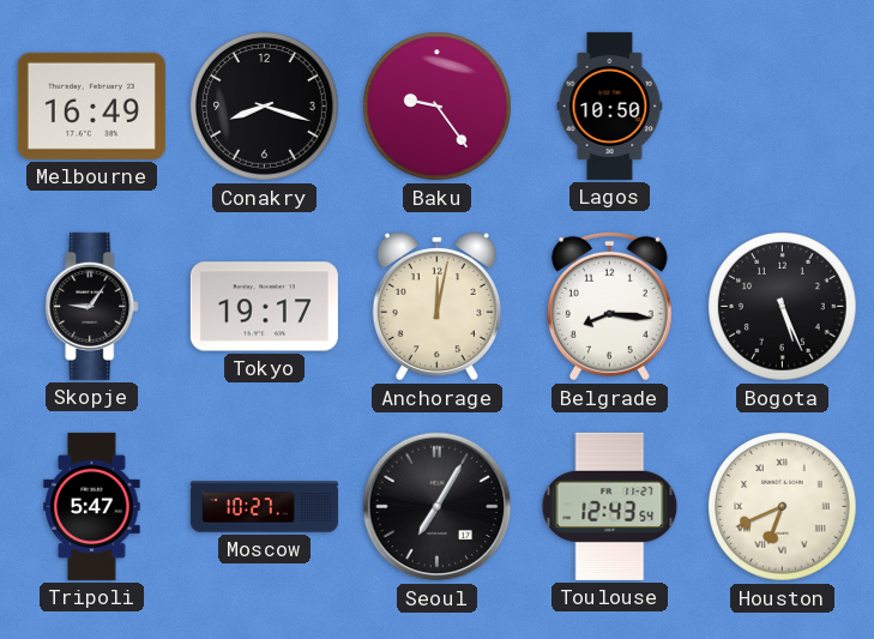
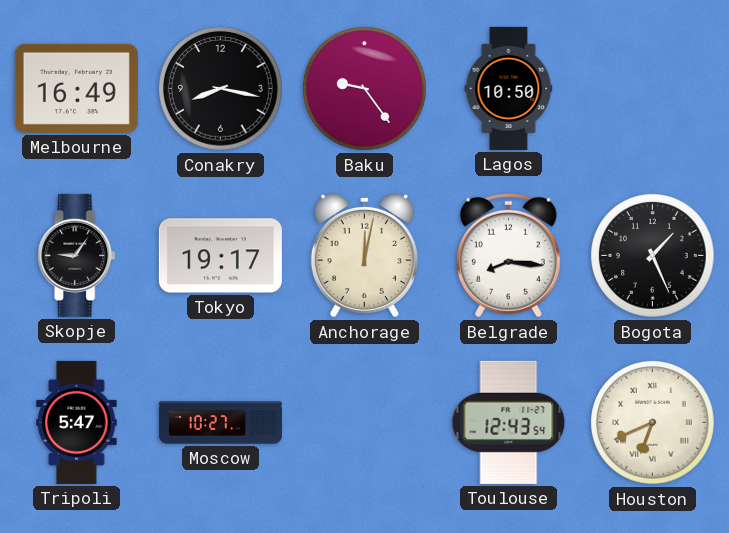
Conakry: 8:18 -> 8:17 (221, 89)
Bogota: 5:26 -> 1:26 (653, 256)
Seoul: 7:05 -> none (438, 507)
